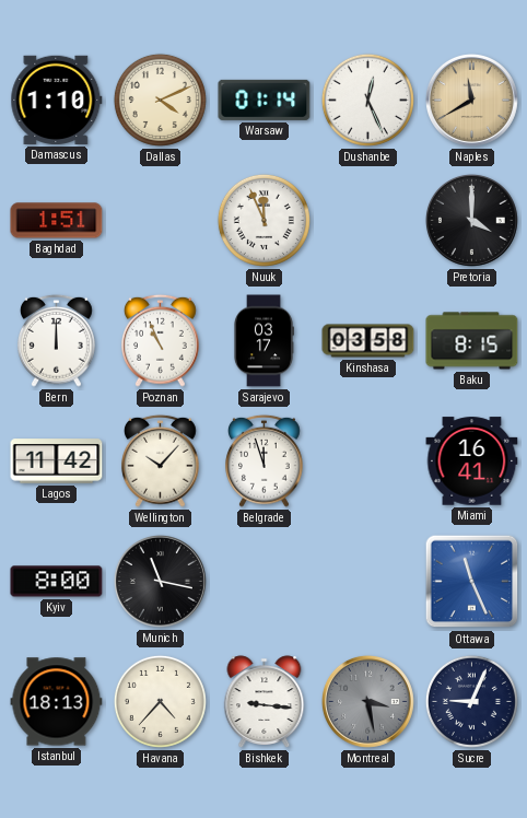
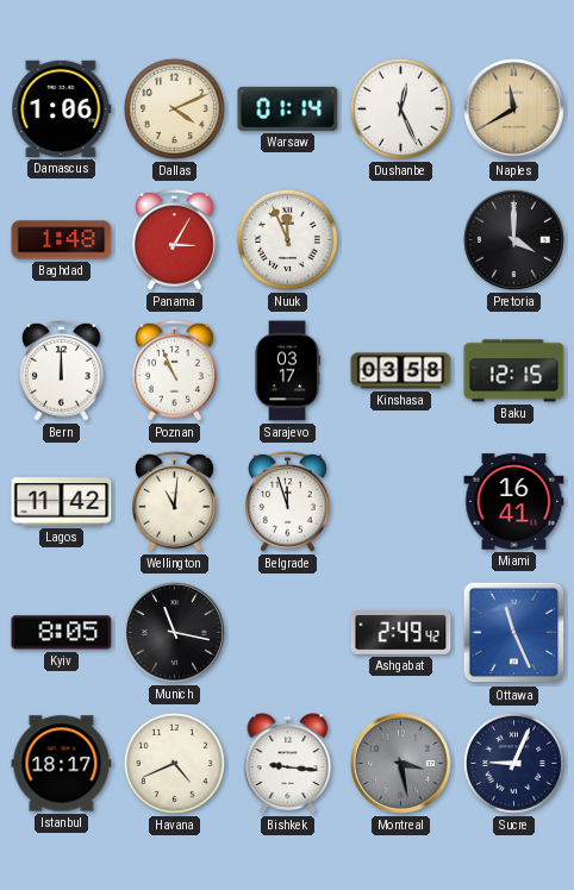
Damascus: 1:10 -> 1:06 (62, 108)
Baghdad: 1:51 -> 1:48 (62, 240)
Panama: none -> 3:05 (175, 239)
Baku: 8:15 -> 12:15 (514, 371)
Wellington: 10:07 -> 11:01 (175, 501)
Kyiv: 8:00 -> 8:05 (62, 633)
Ashgabat: none -> 2:49 (401, 633)
Istanbul: 18:13 -> 18:17 (62, 764)
Havana: 4:37 -> 4:41 (174, 763)
